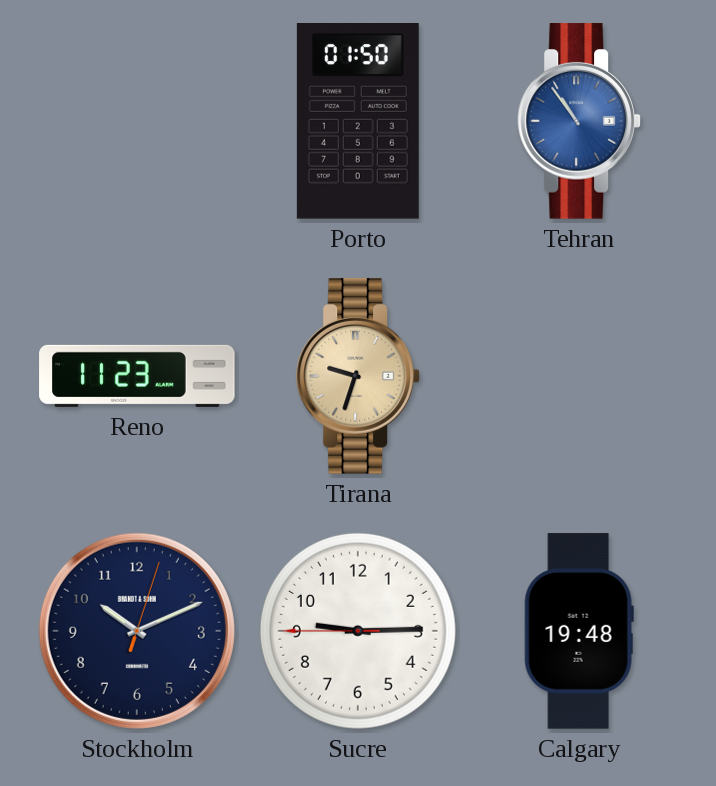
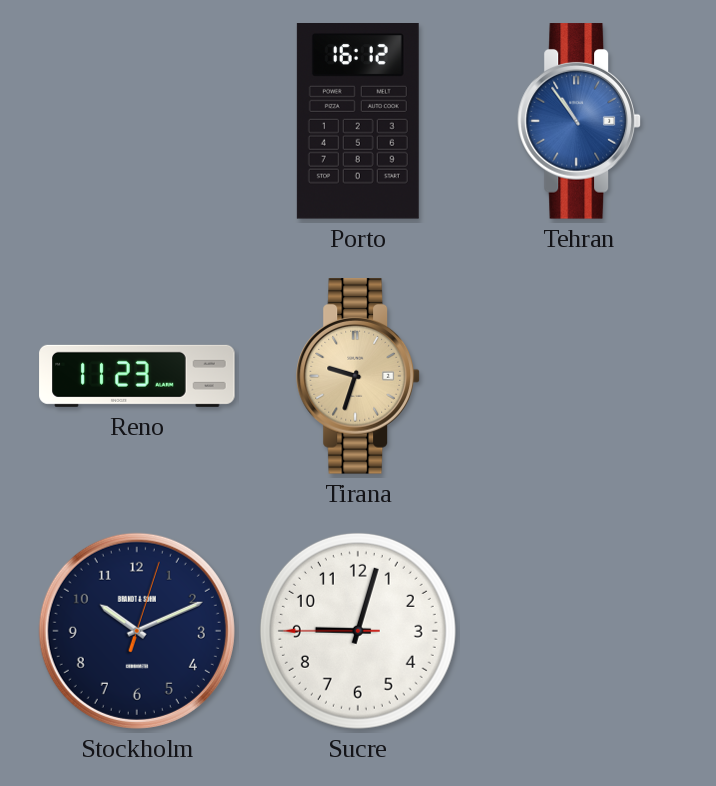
Porto: 01:50 -> 16:12 (358, 122)
Sucre: 9:14 -> 9:02 (358, 631)
Calgary: 19:48 -> none (579, 631)
